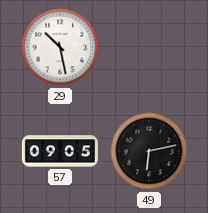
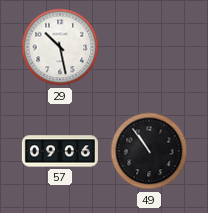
57: 09:05 -> 09:06 (60, 151)
49: 6:13 -> 10:54 (149, 151)
